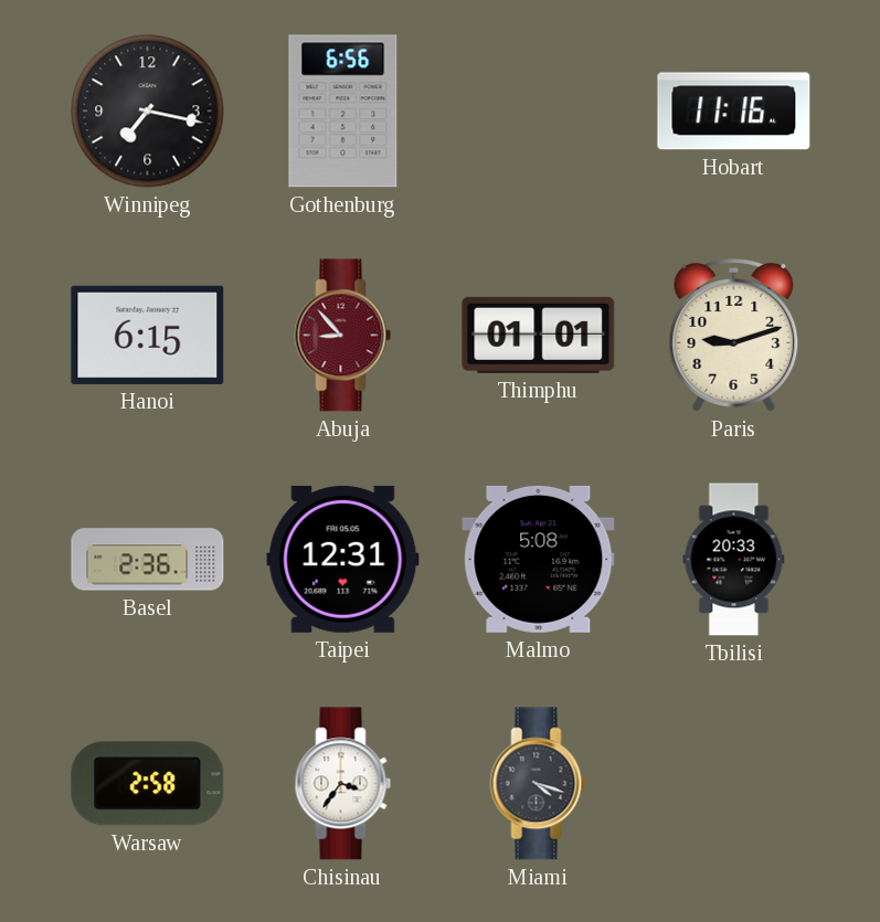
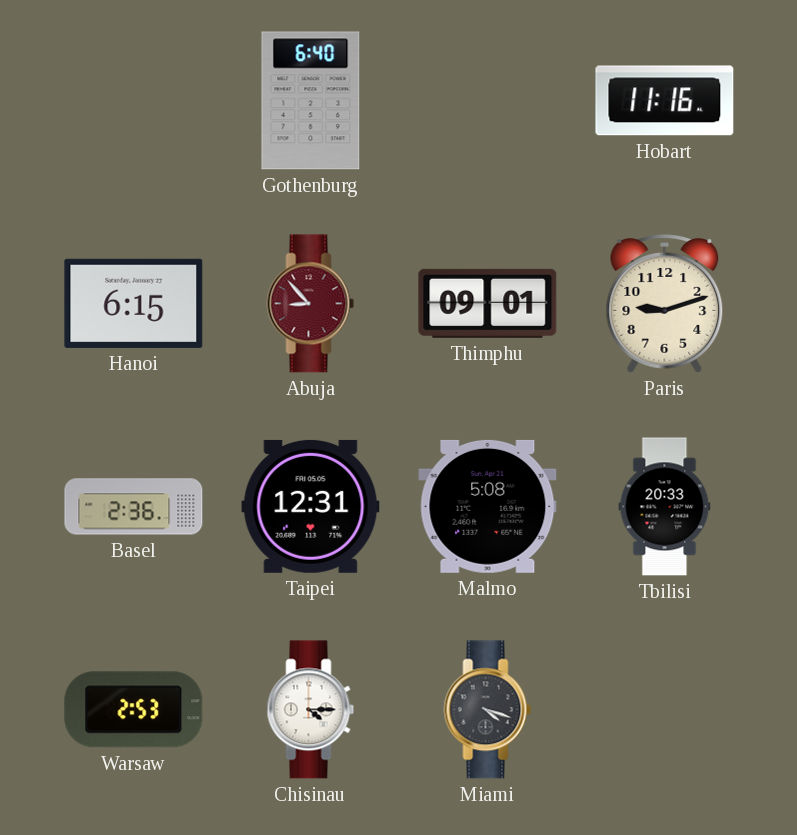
Winnipeg: 7:17 -> none (148, 112)
Gothenburg: 6:56 -> 6:40 (311, 101)
Thimphu: 01:01 -> 09:01 (488, 303)
Warsaw: 2:58 -> 2:53 (134, 710)
Chisinau: 3:36 -> 4:15 (311, 710)
